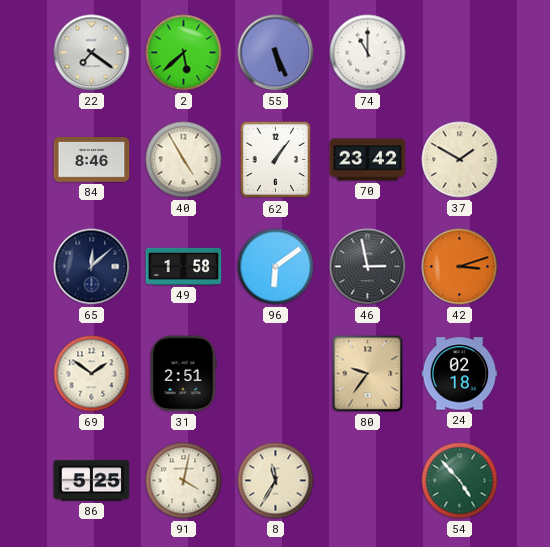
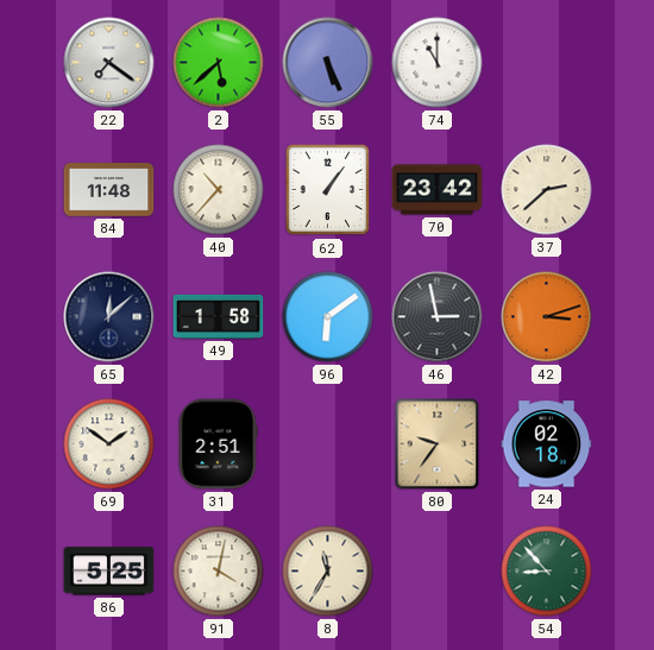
84: 8:46 -> 11:48 (109, 190)
40: 4:55 -> 10:37 (219, 190)
37: 1:50 -> 2:38 (547, 190)
54: 4:53 -> 8:53 (547, 572)
